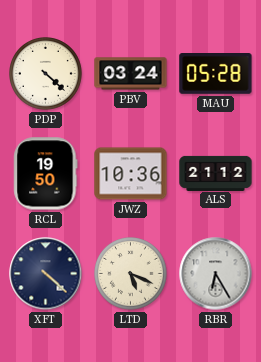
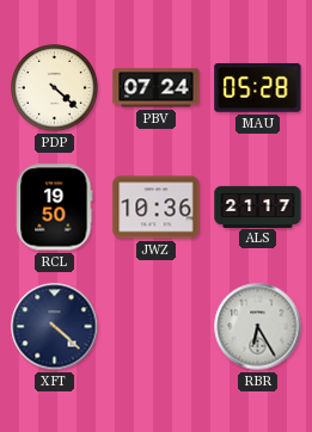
PBV: 03:24 -> 07:24 (157, 88)
ALS: 21:12 -> 21:17 (258, 206)
LTD: 5:19 -> none (131, 274)
